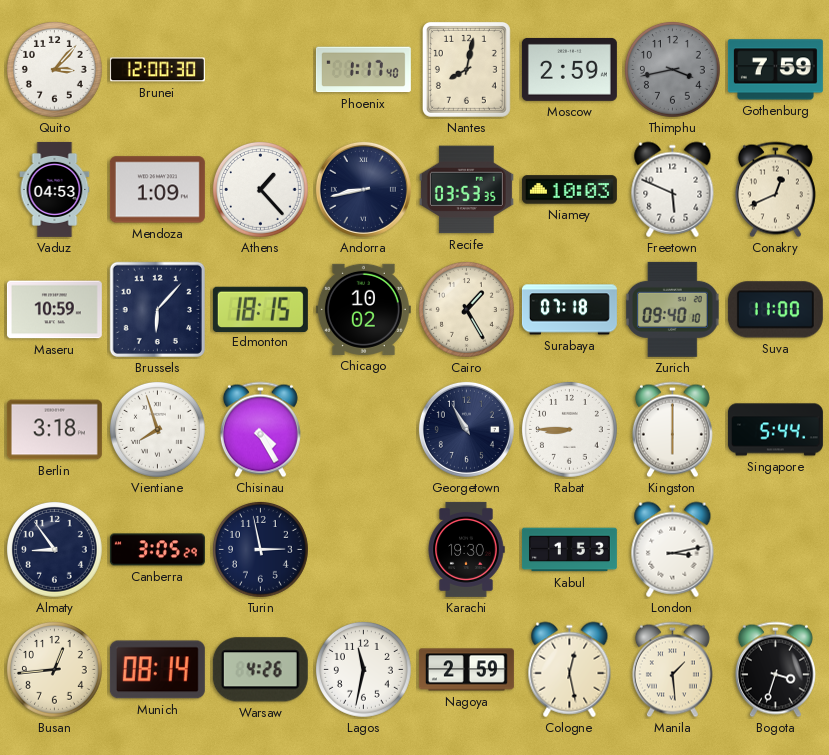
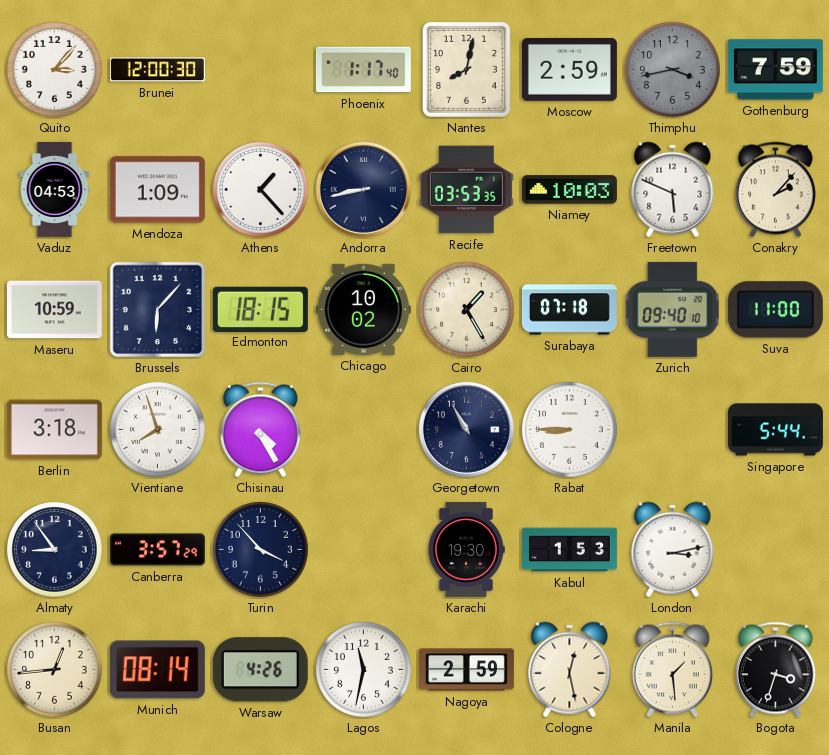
Conakry: 12:41 -> 2:07 (775, 190)
Kingston: 6:00 -> none (672, 430)
Canberra: 3:05 -> 3:57 (157, 550)
Turin: 2:58 -> 3:53 (261, 550)
